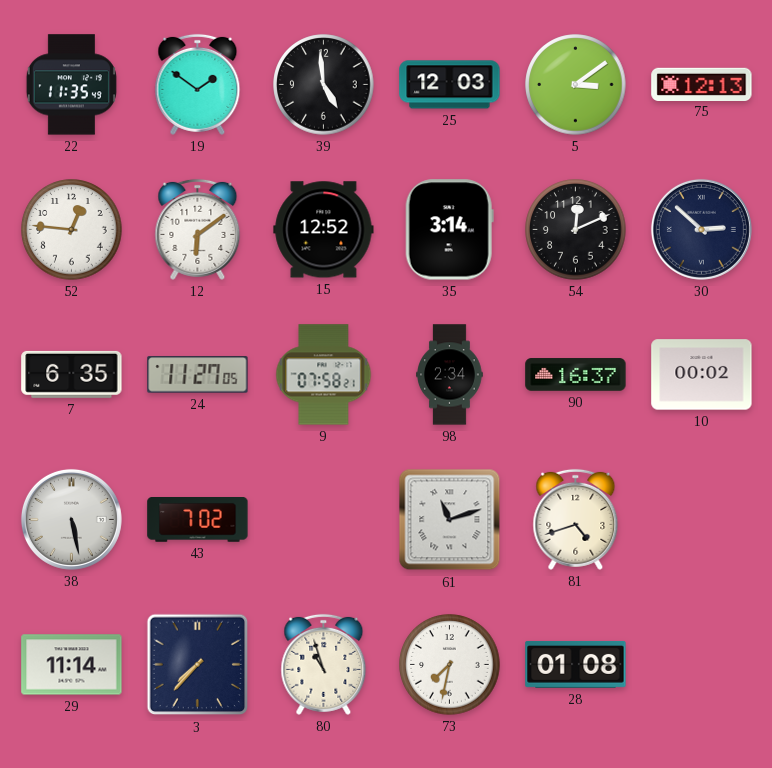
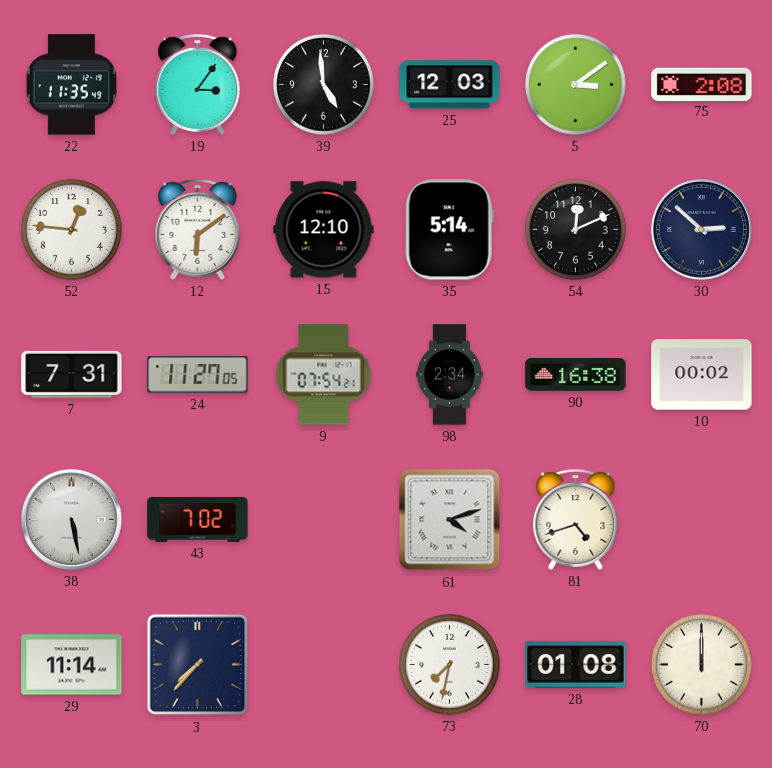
19: 1:51 -> 3:06 (198, 84)
75: 12:13 -> 2:08 (702, 84)
15: 12:52 -> 12:10 (324, 230)
35: 3:14 -> 5:14 (449, 230)
7: 6:35 -> 7:31 (72, 374)
9: 07:58 -> 07:54 (324, 375)
90: 16:37 -> 16:38 (576, 375)
61: 11:12 -> 4:12 (450, 520)
80: 10:57 -> none (324, 664)
70: none -> 12:00 (702, 665)
